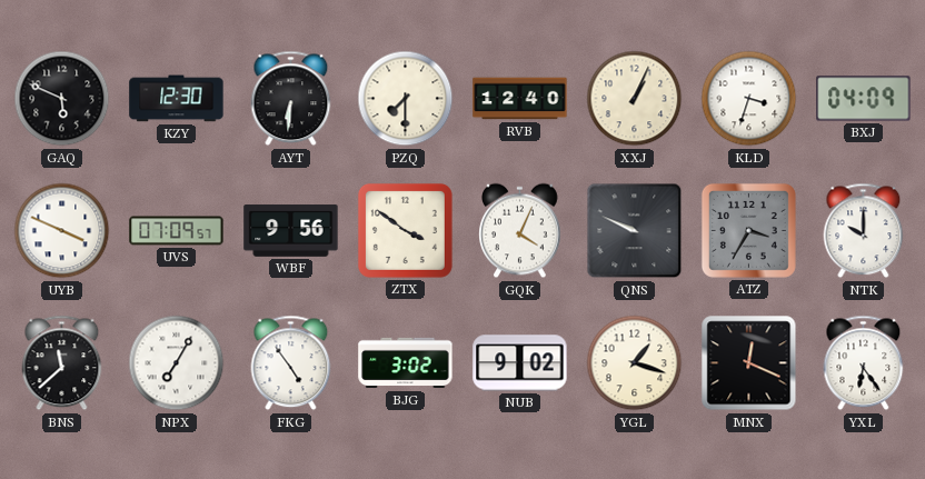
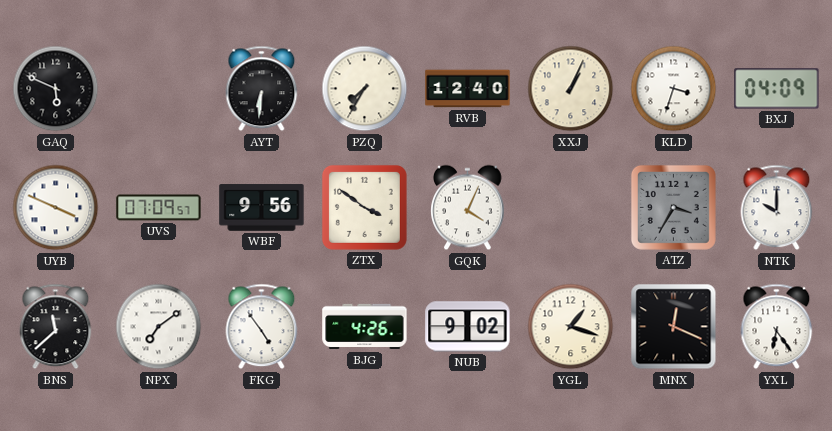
KZY: 12:30 -> none (177, 99)
PZQ: 7:30 -> 7:35 (365, 89)
QNS: 9:49 -> none (635, 231)
NPX: 7:05 -> 7:09 (159, 327)
BJG: 3:02 -> 4:26 (365, 327)
